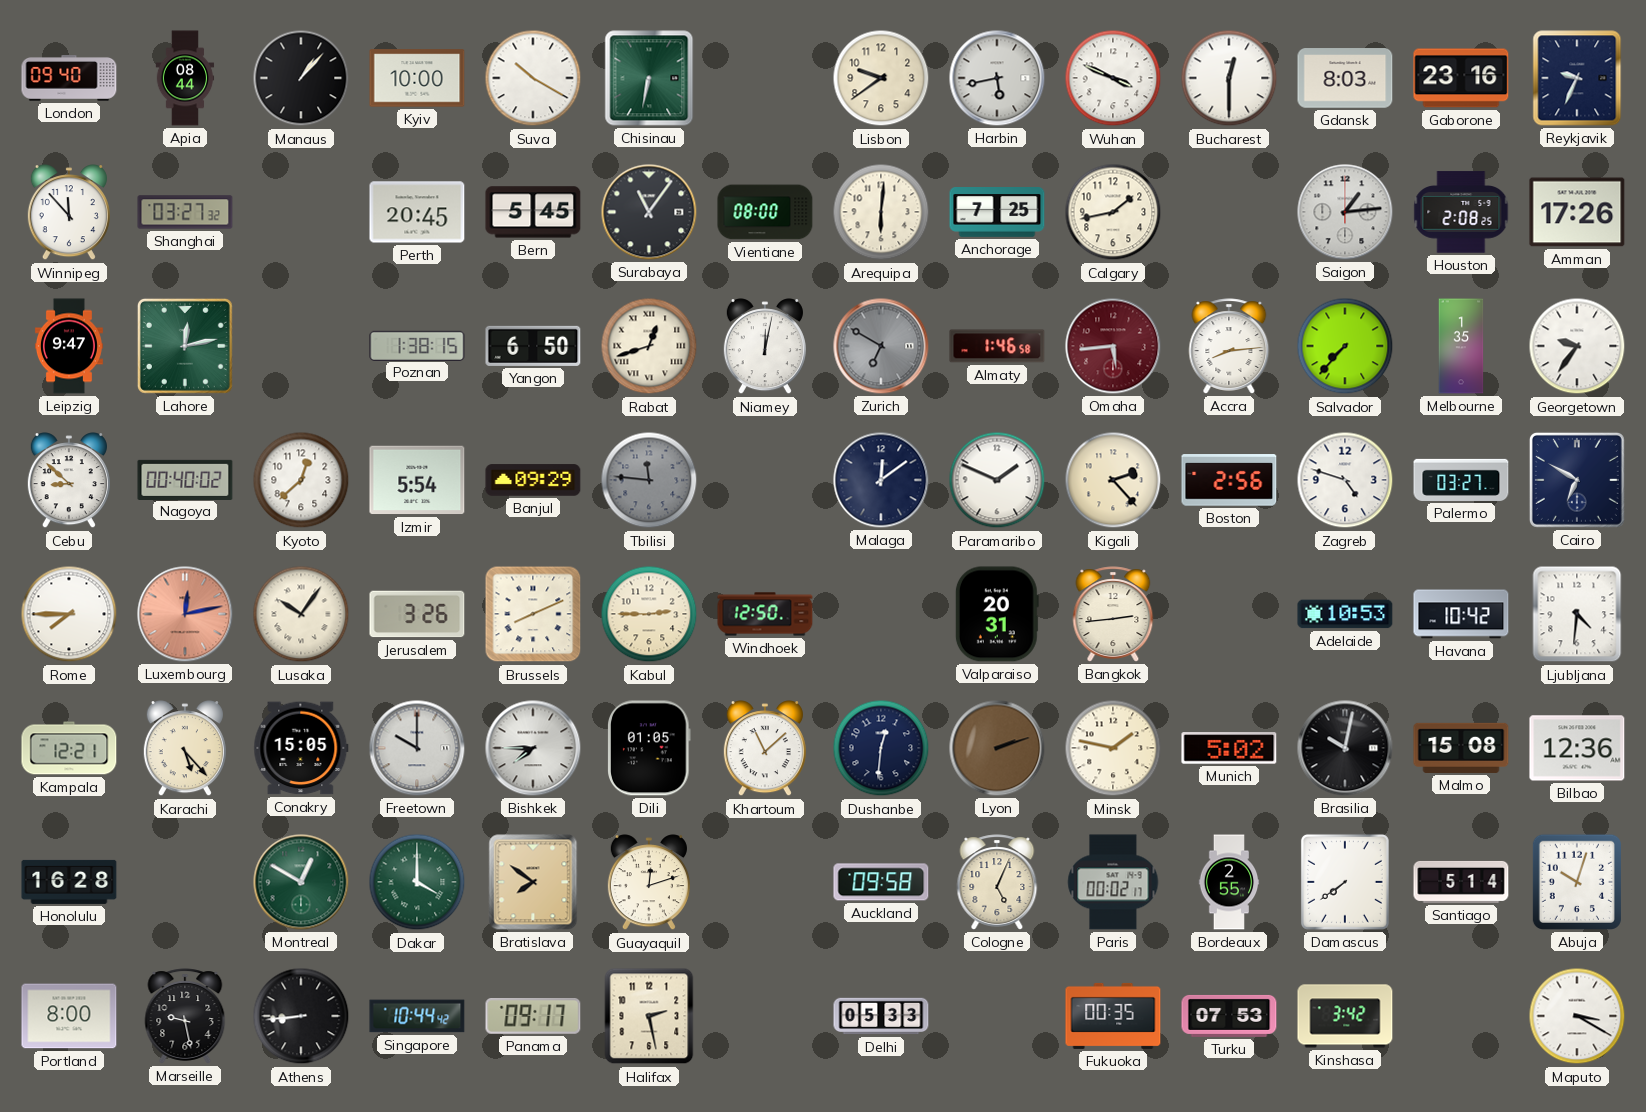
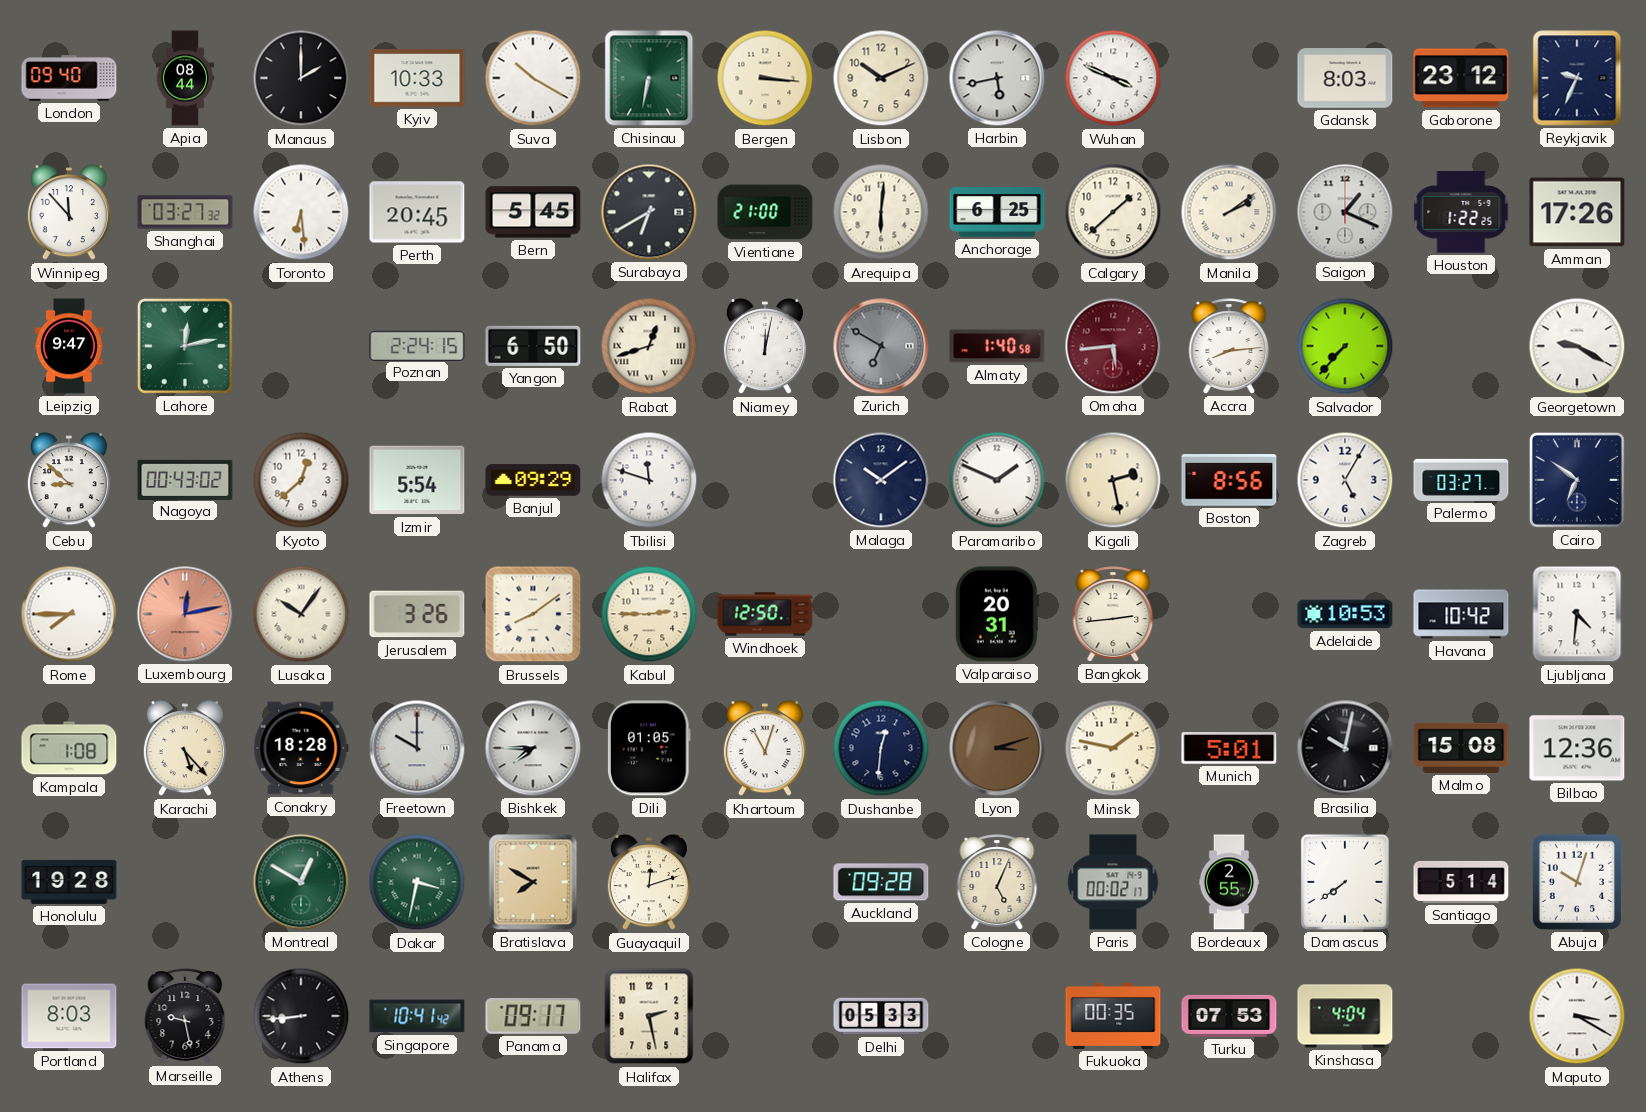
Manaus: 1:07 -> 2:00 (301, 78)
Kyiv: 10:00 -> 10:33 (417, 78)
Bergen: none -> 3:16 (765, 78)
Lisbon: 9:39 -> 10:11 (881, 78)
Bucharest: 12:30 -> none (1229, 78)
Gaborone: 23:16 -> 23:12 (1461, 78)
Toronto: none -> 6:29 (301, 212)
Surabaya: 11:06 -> 6:40 (649, 212)
Vientiane: 08:00 -> 21:00 (765, 212)
Anchorage: 7:25 -> 6:25 (997, 213)
Calgary: 1:43 -> 1:38 (1113, 212)
Manila: none -> 2:09 (1229, 212)
Saigon: 1:14 -> 1:19 (1345, 212)
Houston: 2:08 -> 1:22 (1461, 212)
Poznan: 1:38 -> 2:24 (417, 345)
Almaty: 1:46 -> 1:40 (997, 346)
Melbourne: 1:35 -> none (1461, 346)
Georgetown: 9:36 -> 9:20 (1577, 346)
Nagoya: 00:40 -> 00:43 (185, 479)
Tbilisi: 11:46 -> 11:48 (649, 480)
Tbilisi dial: grey -> white (649, 480)
Malaga: 12:09 -> 10:09 (881, 480)
Kigali: 2:23 -> 2:28 (1113, 480)
Boston: 2:56 -> 8:56 (1229, 480)
Zagreb: 4:48 -> 5:05 (1345, 480)
Cairo: 6:50 -> 6:51 (1577, 480)
Brussels: 8:11 -> 8:09 (533, 614)
Kampala: 12:21 -> 1:08 (69, 748)
Conakry: 15:05 -> 18:28 (301, 748)
Khartoum: 11:08 -> 11:03 (765, 749)
Lyon: 2:12 -> 3:12 (997, 748)
Munich: 5:02 -> 5:01 (1229, 748)
Honolulu: 16:28 -> 19:28 (69, 882)
Dakar: 4:00 -> 3:32 (417, 882)
Bratislava: 7:51 -> 7:50 (533, 882)
Auckland: 09:58 -> 09:28 (881, 882)
Portland: 8:00 -> 8:03 (69, 1016)
Singapore: 10:44 -> 10:41 (417, 1016)
Kinshasa: 3:42 -> 4:04 (1345, 1016)
